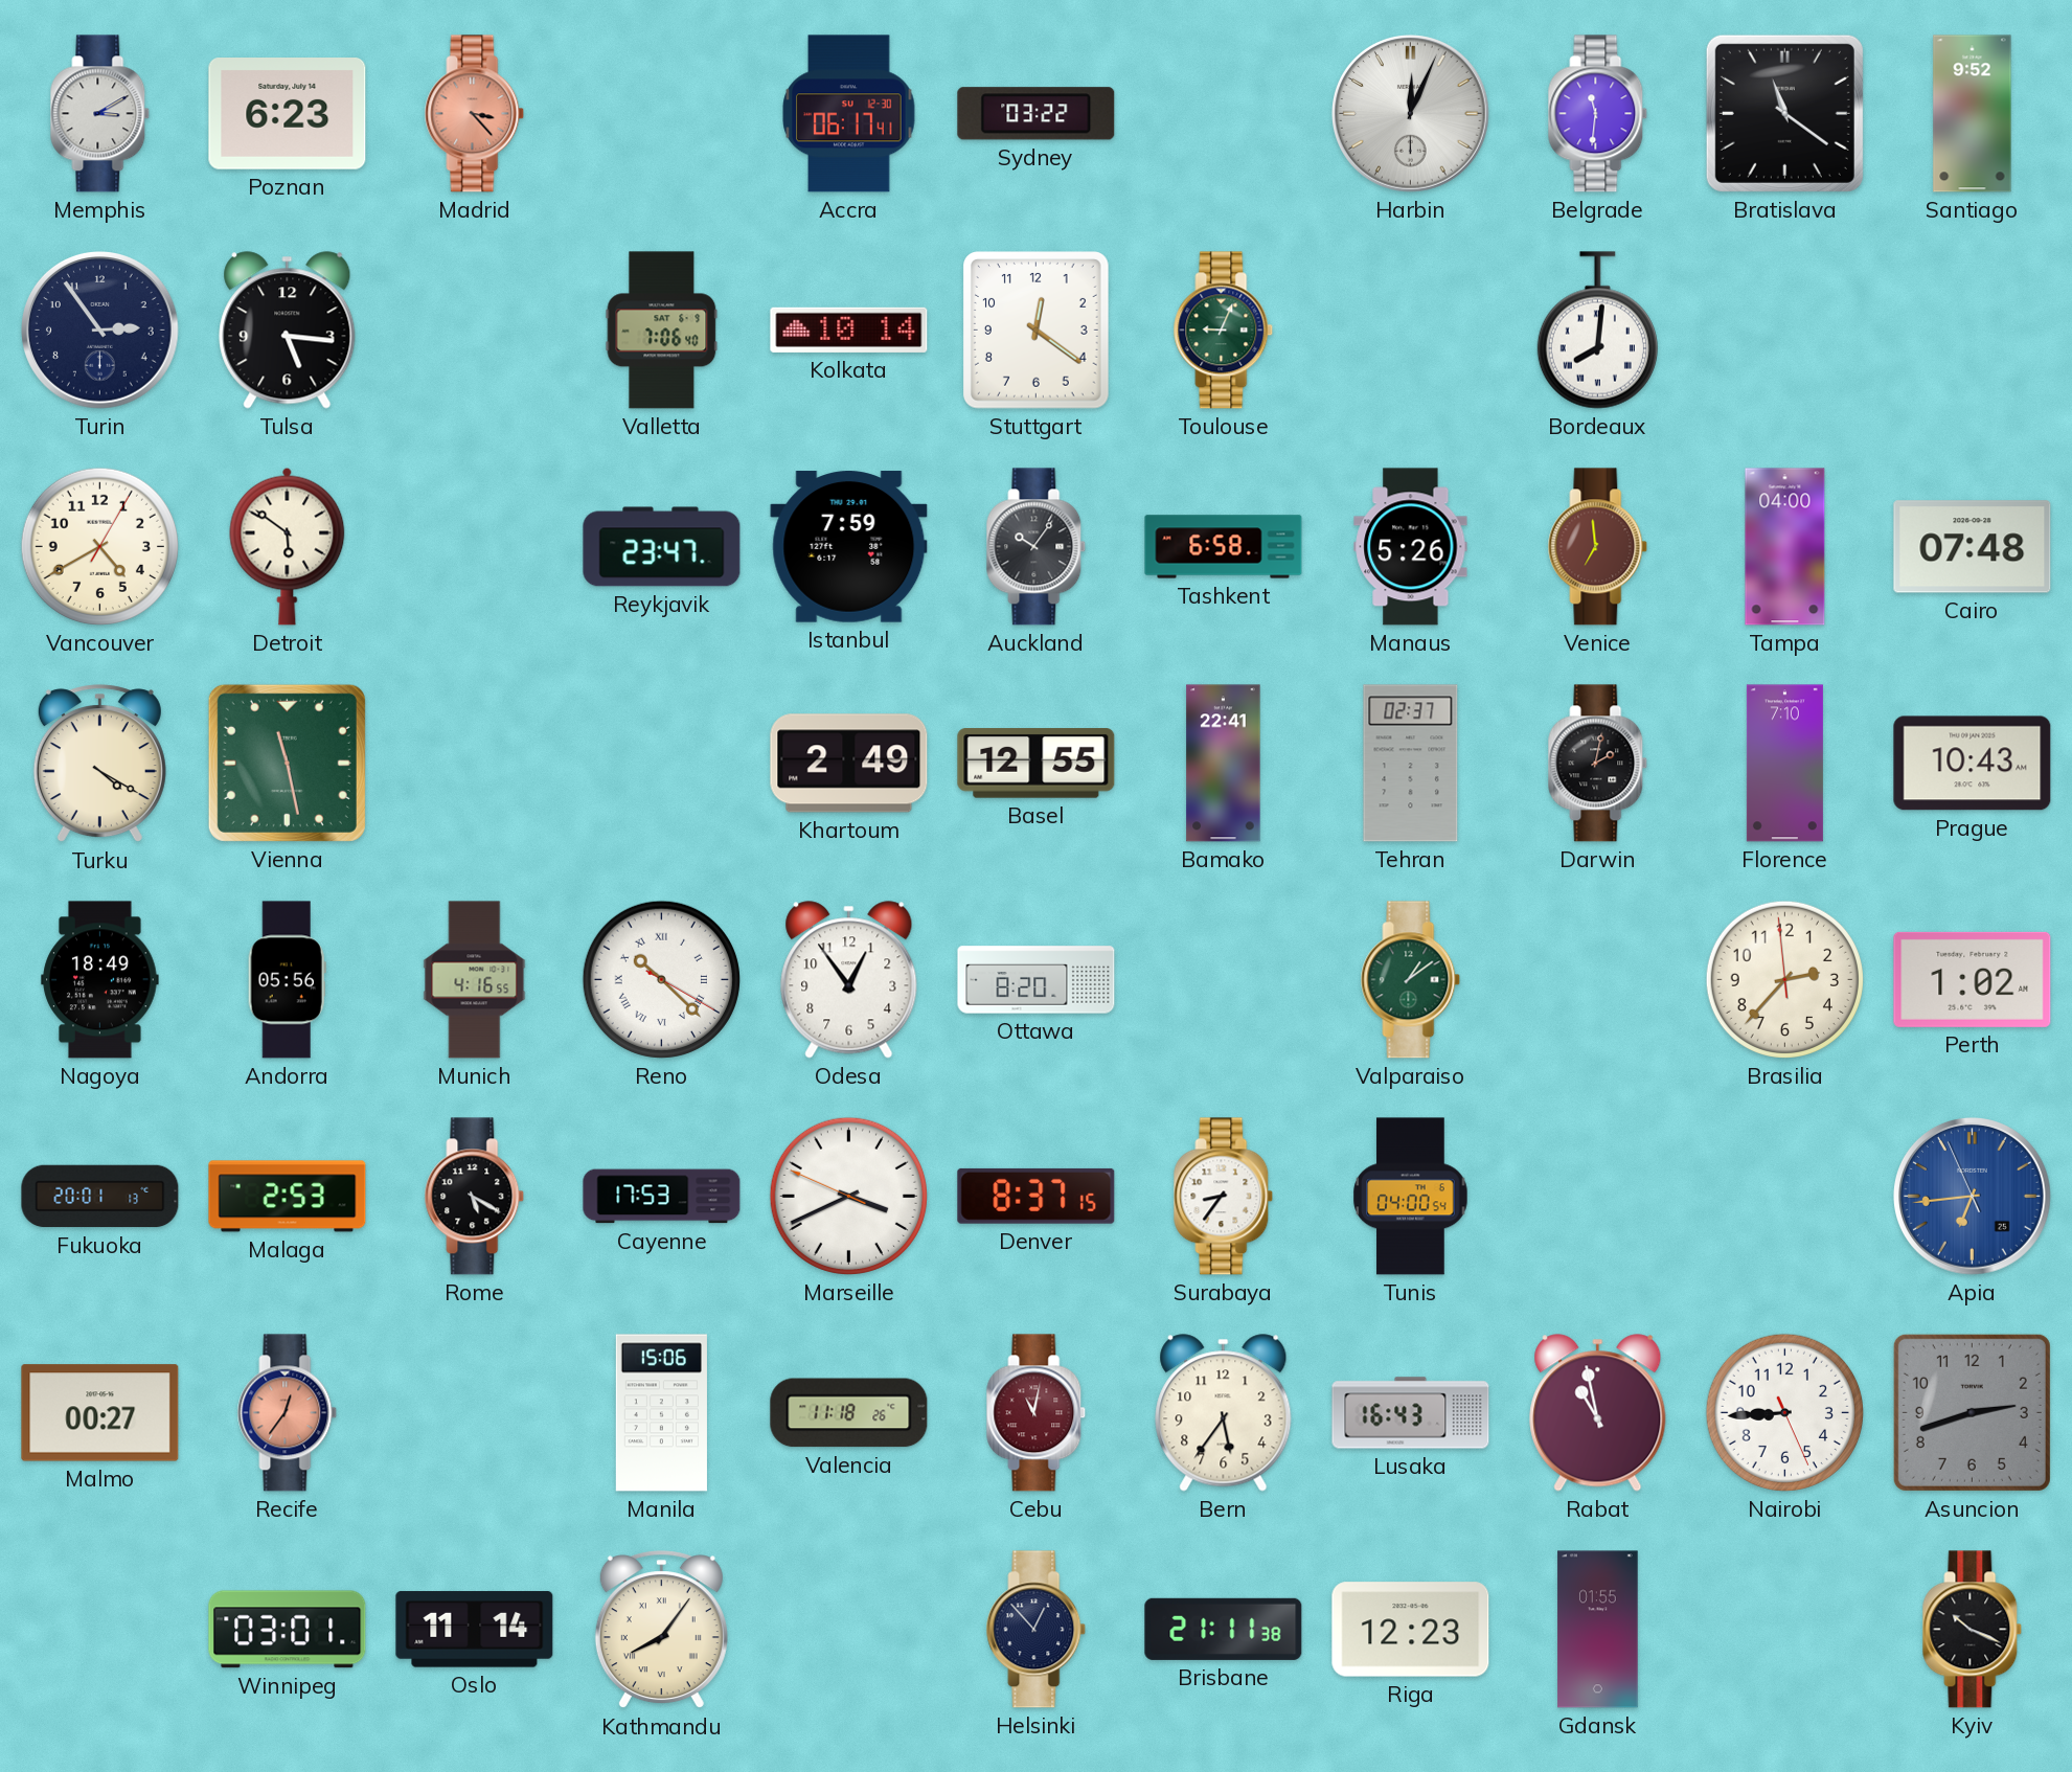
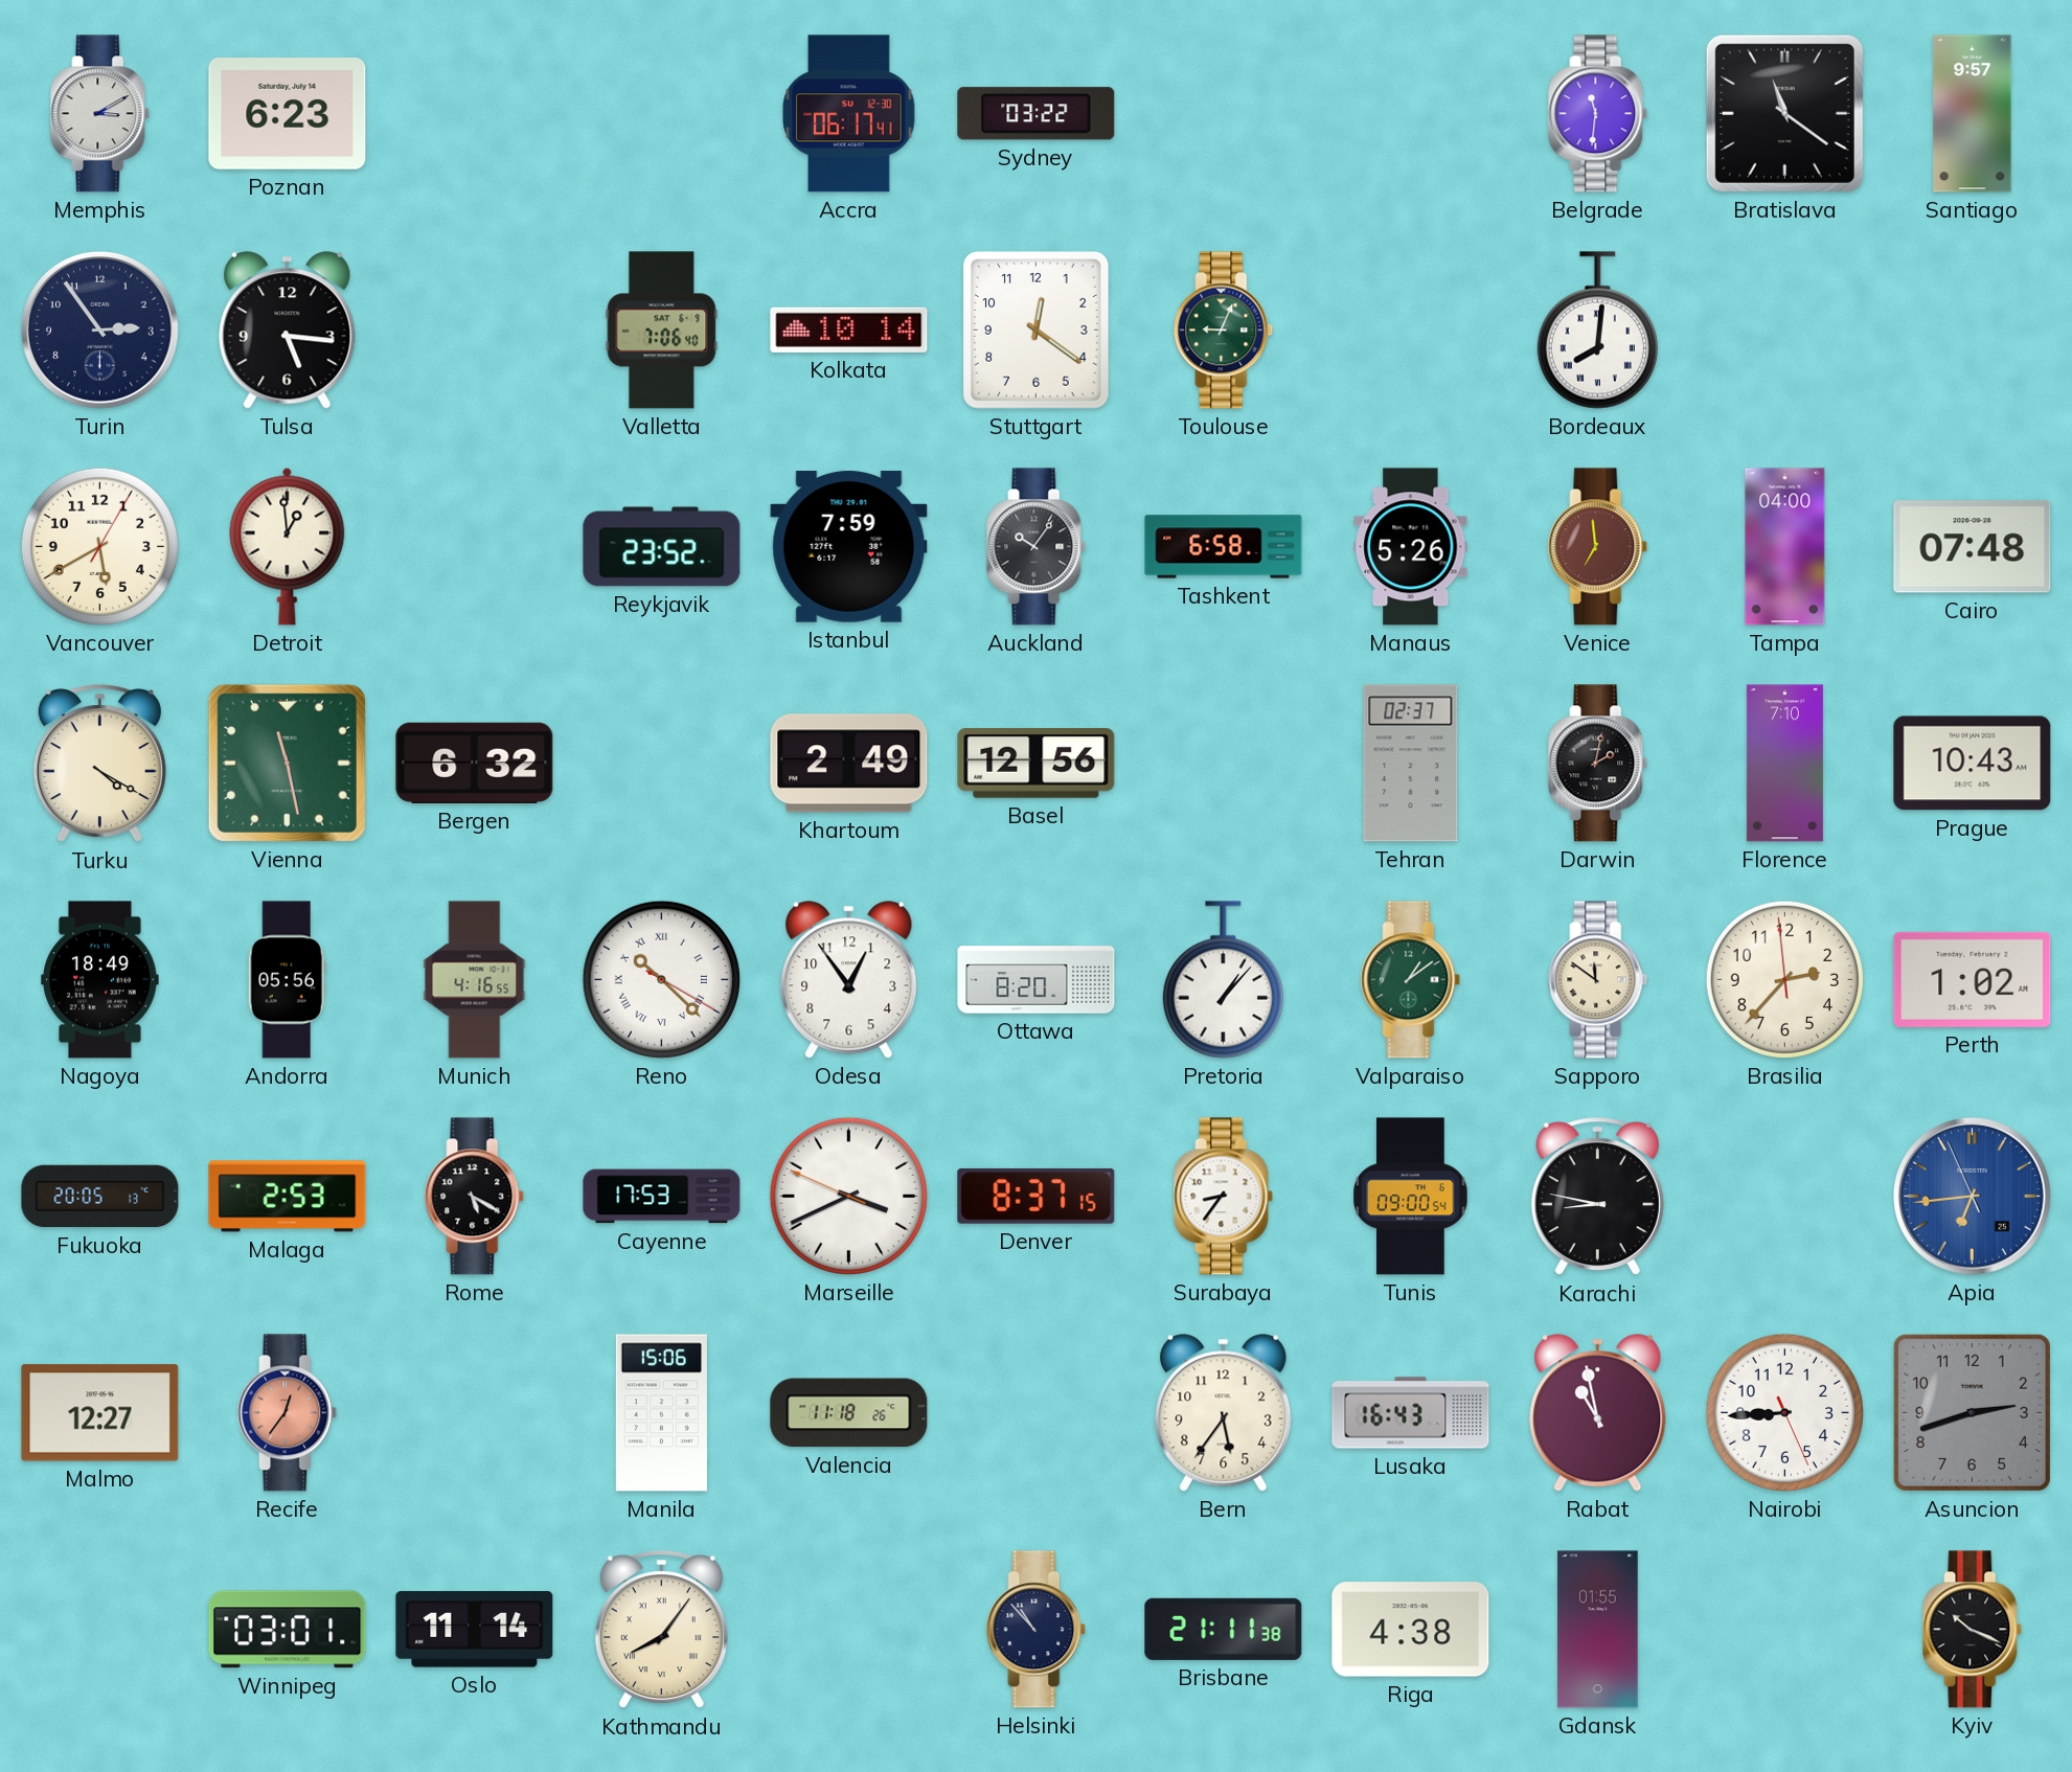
Madrid: 3:23 -> none (475, 114)
Harbin: 12:04 -> none (1411, 114)
Santiago: 9:52 -> 9:57 (1973, 114)
Vancouver: 4:40 -> 5:40 (99, 546)
Detroit: 5:51 -> 12:59 (288, 546)
Reykjavik: 23:47 -> 23:52 (662, 547)
Bergen: none -> 6:32 (475, 763)
Basel: 12:55 -> 12:56 (1037, 764)
Bamako: 22:41 -> none (1224, 764)
Pretoria: none -> 1:07 (1223, 980)
Sapporo: none -> 11:51 (1598, 980)
Fukuoka: 20:01 -> 20:05 (100, 1197)
Tunis: 04:00 -> 09:00 (1411, 1197)
Karachi: none -> 8:47 (1597, 1197)
Malmo: 00:27 -> 12:27 (100, 1413)
Cebu: 11:02 -> none (1037, 1413)
Helsinki: 12:53 -> 10:53 (1037, 1630)
Riga: 12:23 -> 4:38 (1411, 1630)
